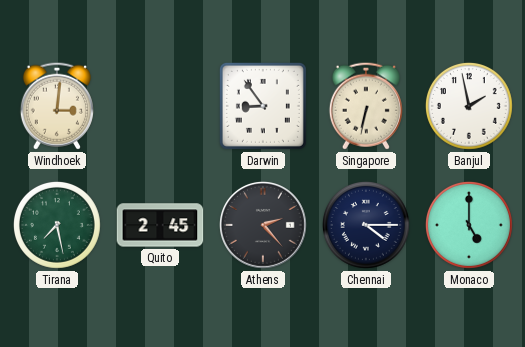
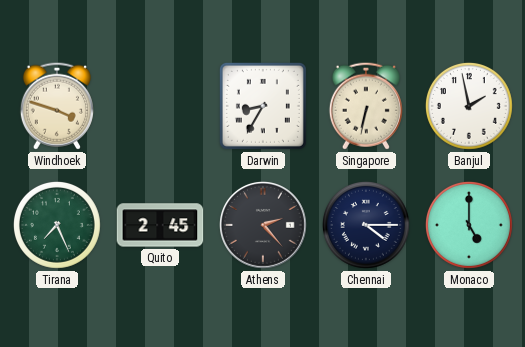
Windhoek: 3:01 -> 3:48 (57, 106)
Darwin: 8:54 -> 8:35 (263, 106)
Tirana: 7:28 -> 7:26 (57, 225)
